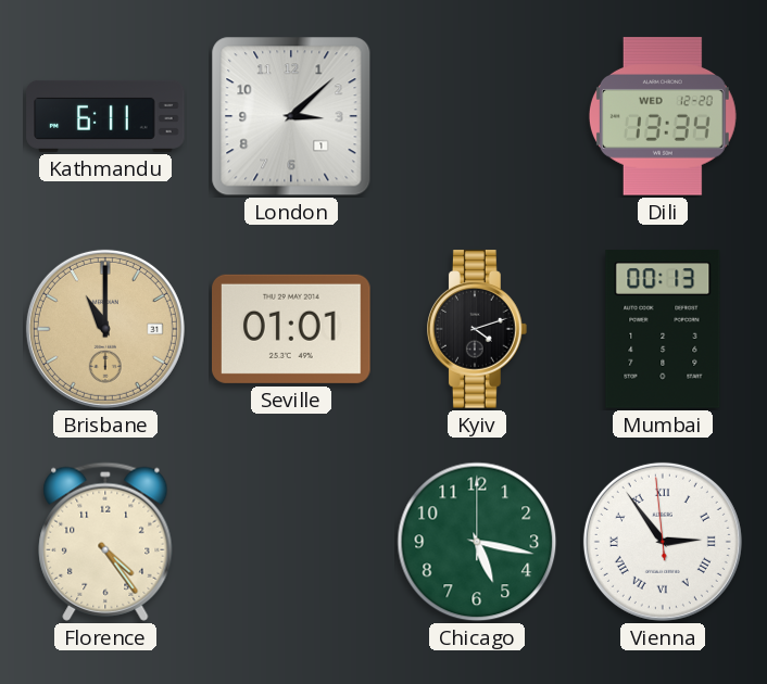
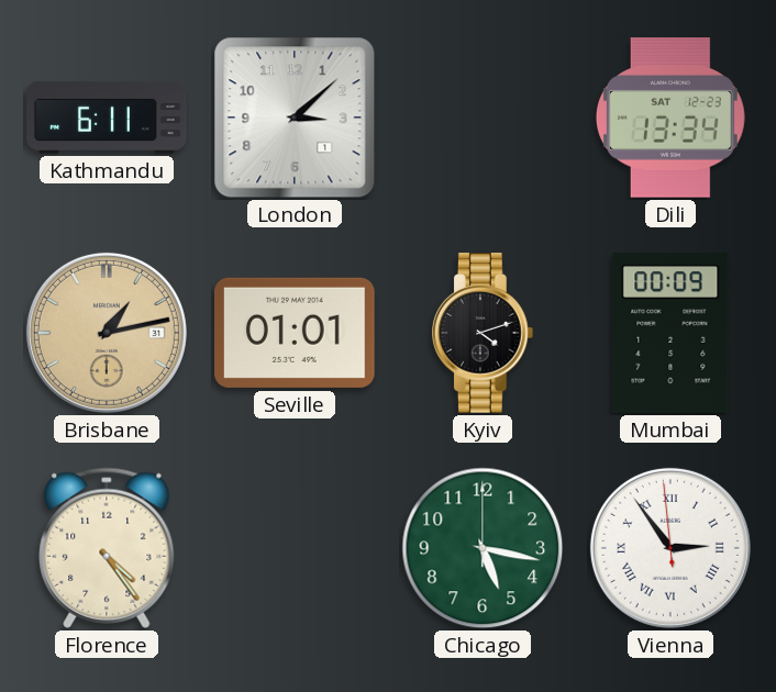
Dili date: WED 12-20 -> SAT 12-23 (670, 118)
Brisbane: 11:00 -> 1:13 (107, 333)
Mumbai: 00:13 -> 00:09 (670, 333)
